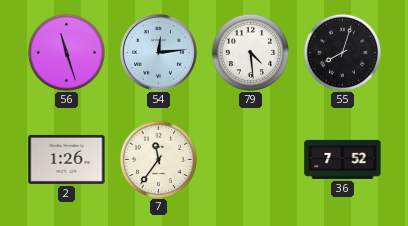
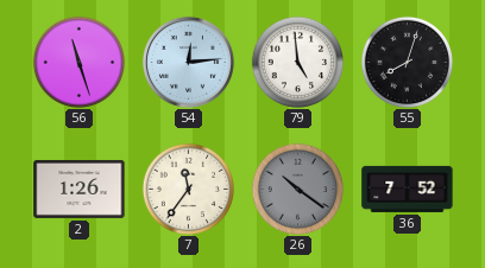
79: 4:29 -> 4:59 (297, 62)
26: none -> 10:21 (297, 189)
